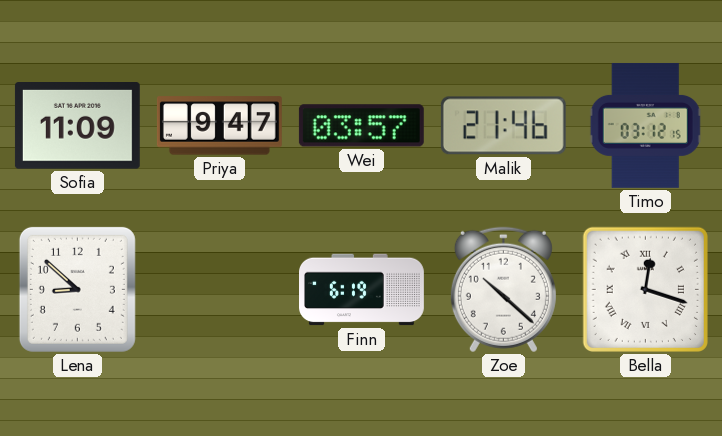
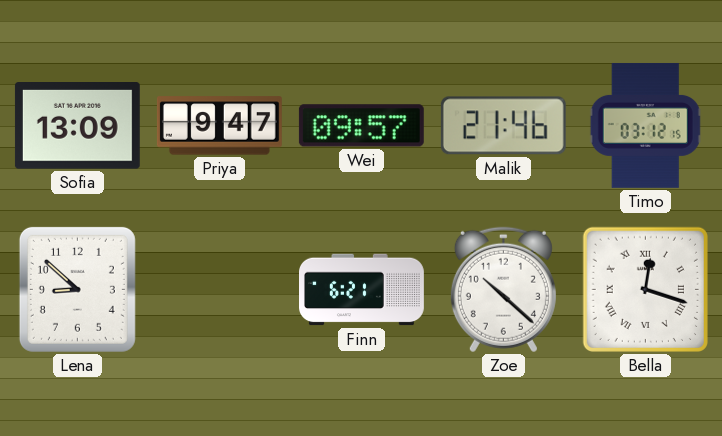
Sofia: 11:09 -> 13:09 (77, 126)
Wei: 03:57 -> 09:57 (361, 126)
Finn: 6:19 -> 6:21 (362, 290)
